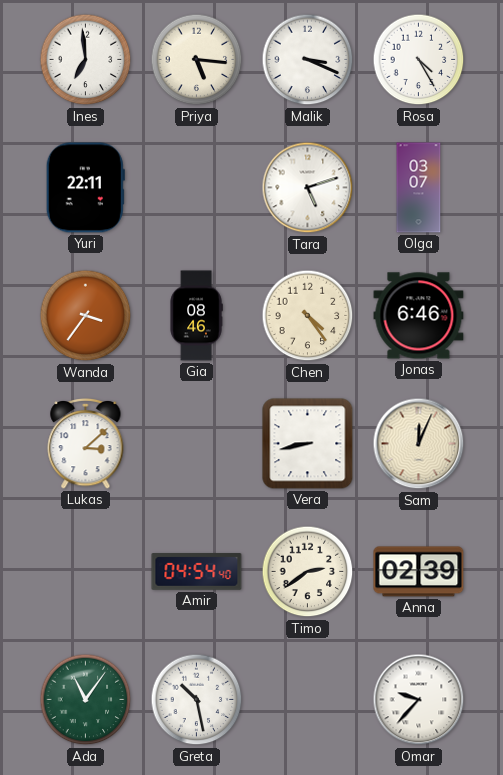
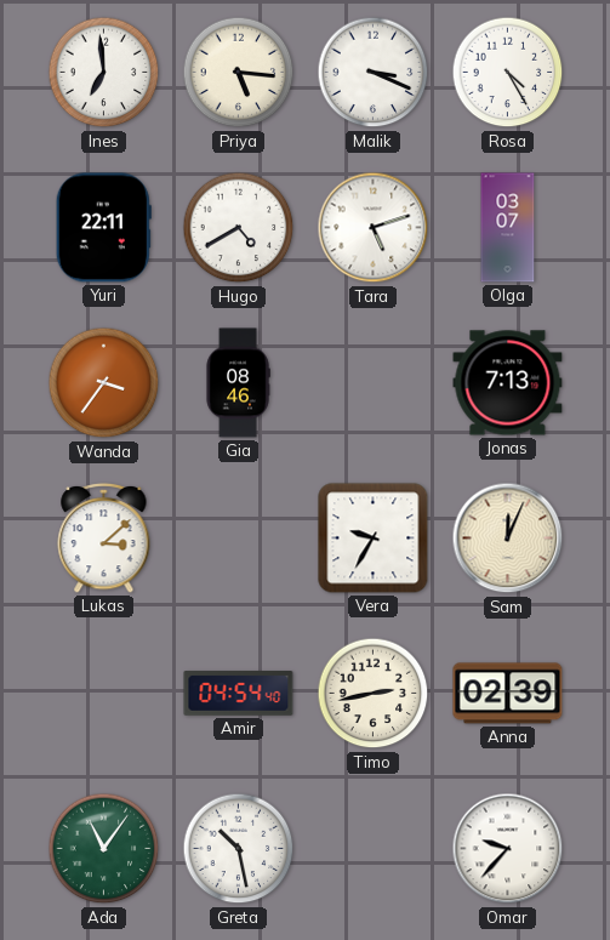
Hugo: none -> 4:40 (239, 228)
Chen: 4:24 -> none (308, 316)
Jonas: 6:46 -> 7:13 (508, 383)
Vera: 8:43 -> 9:35 (374, 539)
Timo: 2:39 -> 2:43 (374, 694)
